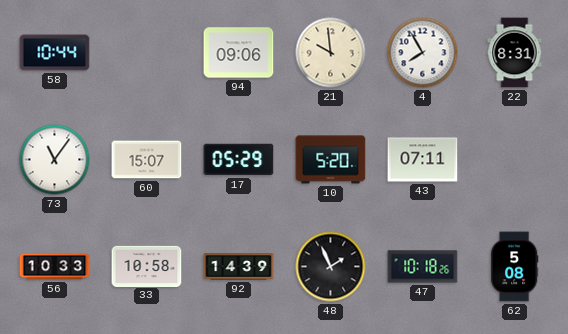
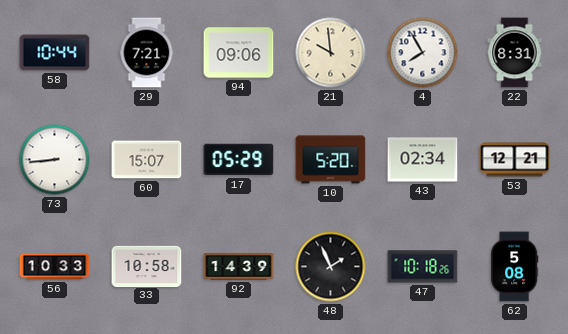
29: none -> 7:21 (147, 53)
73: 11:06 -> 8:44 (55, 160)
43: 07:11 -> 02:34 (423, 160)
53: none -> 12:21 (515, 160)
